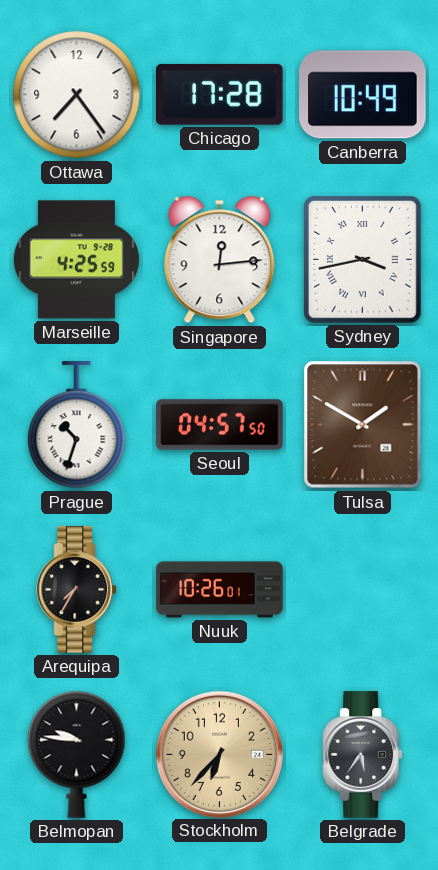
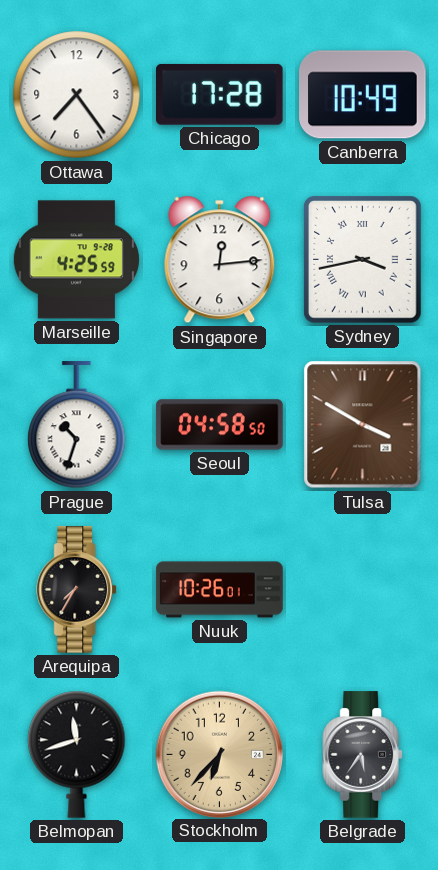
Seoul: 04:57 -> 04:58 (220, 425)
Tulsa: 1:50 -> 3:50 (363, 425)
Belmopan: 9:46 -> 11:42 (77, 754)
